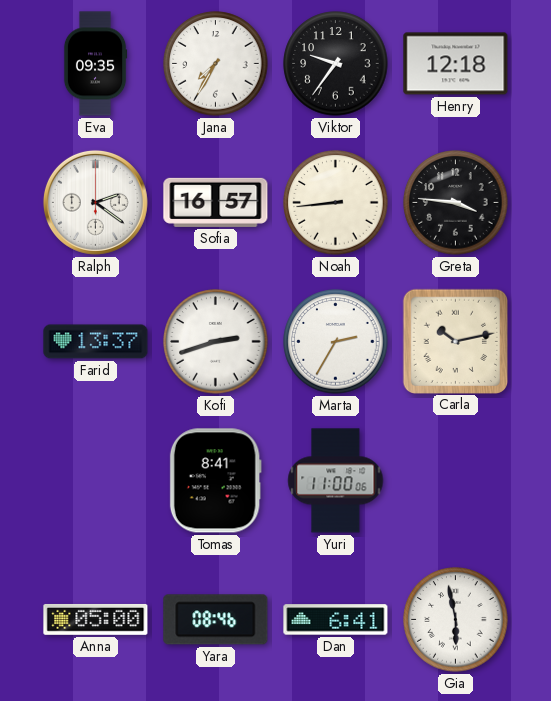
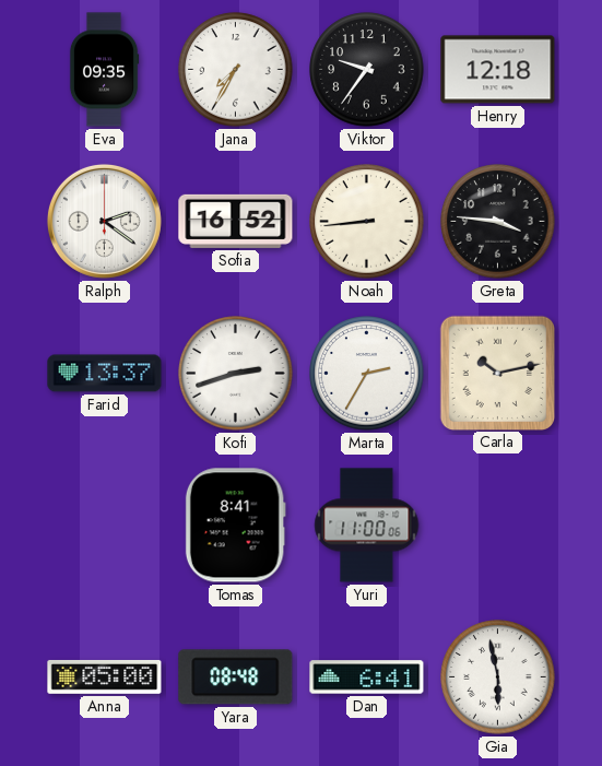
Sofia: 16:57 -> 16:52 (236, 221)
Yara: 08:46 -> 08:48 (236, 677)
